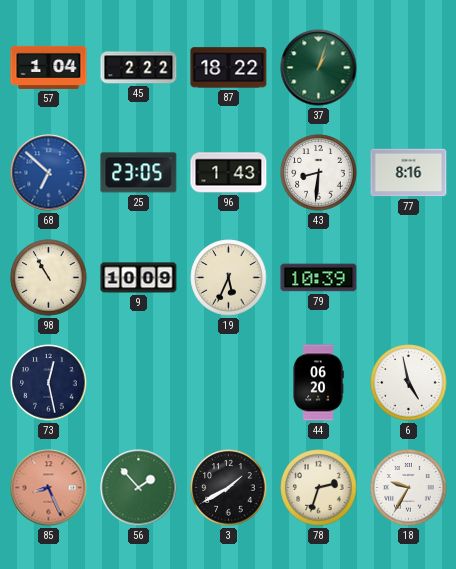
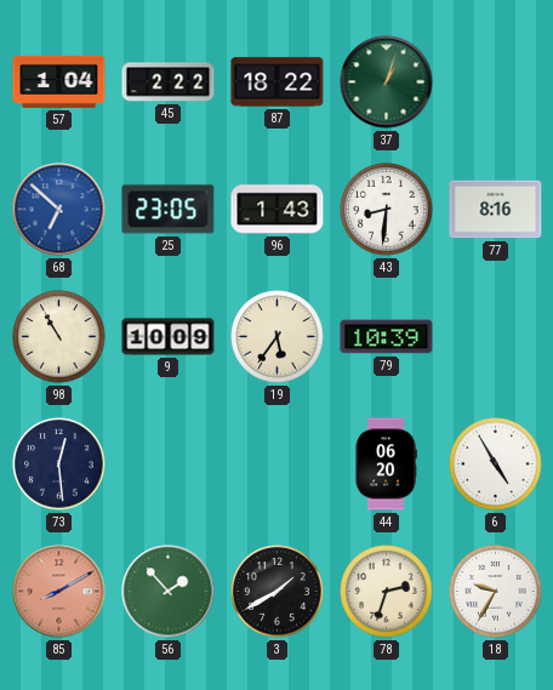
19: 5:34 -> 5:36 (278, 337)
73: 12:28 -> 12:29 (59, 464)
6: 4:58 -> 4:55 (496, 464)
85: 8:26 -> 8:10 (59, 592)
